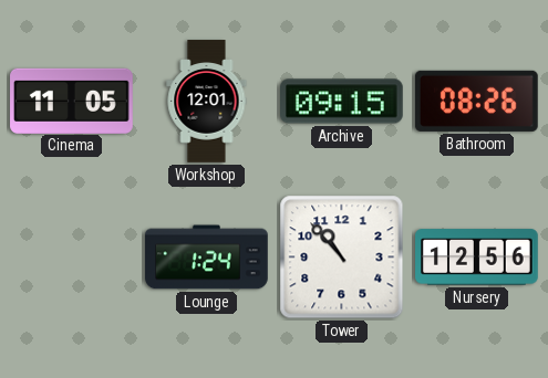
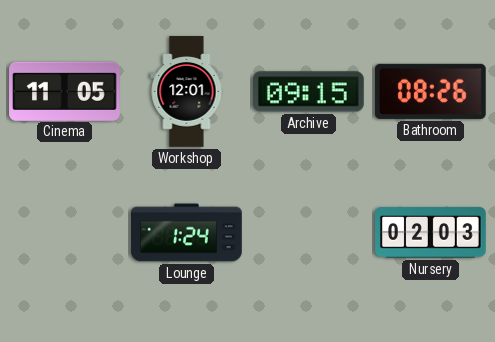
Tower: 10:53 -> none (342, 258)
Nursery: 12:56 -> 02:03 (431, 233)
